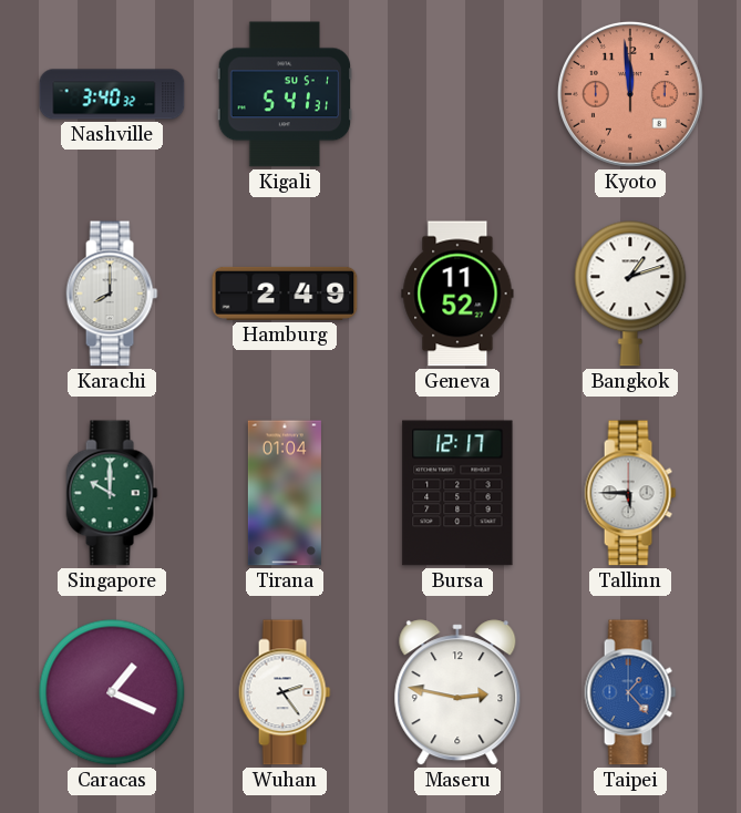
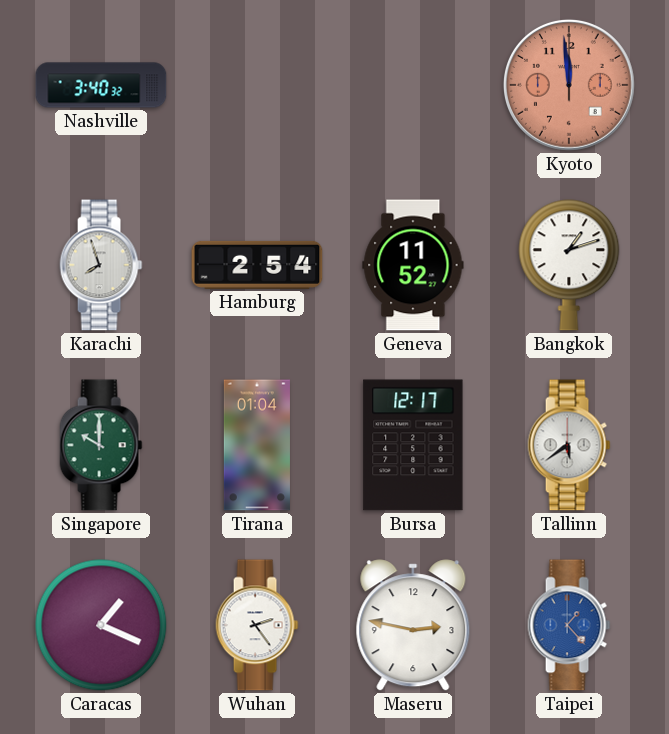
Kigali: 5:41 -> none (285, 94)
Karachi: 8:00 -> 7:57 (101, 265)
Hamburg: 2:49 -> 2:54 (257, 265)
Tallinn: 5:45 -> 5:39 (569, 445)
